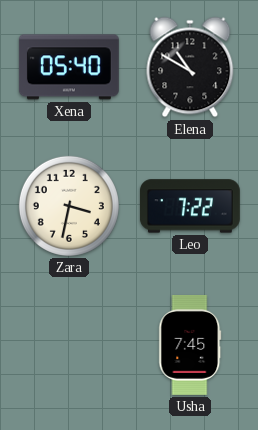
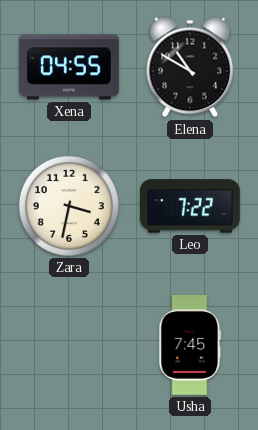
Xena: 05:40 -> 04:55 (69, 67)
